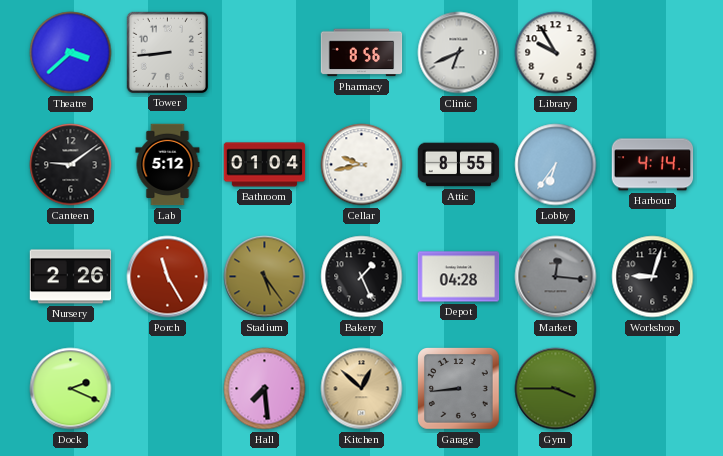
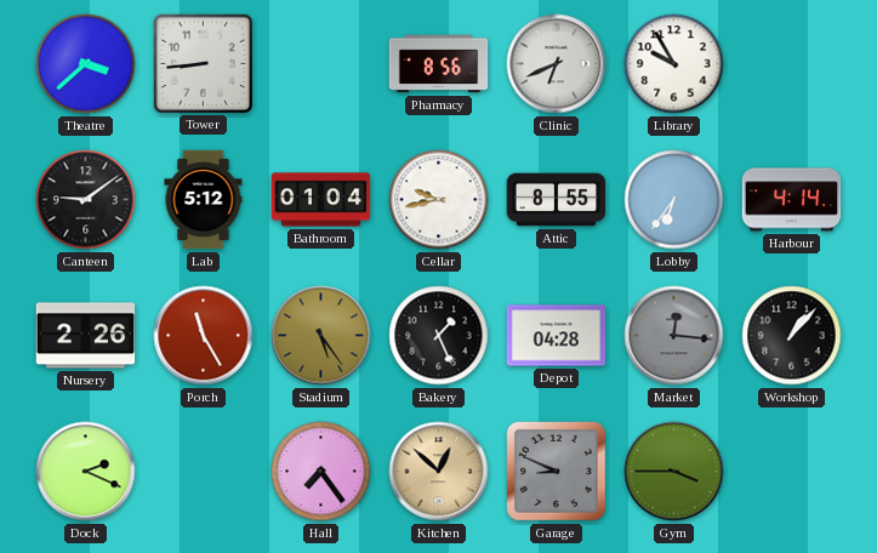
Workshop: 9:03 -> 1:07 (792, 336)
Hall: 7:29 -> 7:24 (321, 472)
Garage: 8:44 -> 8:49 (557, 472)
